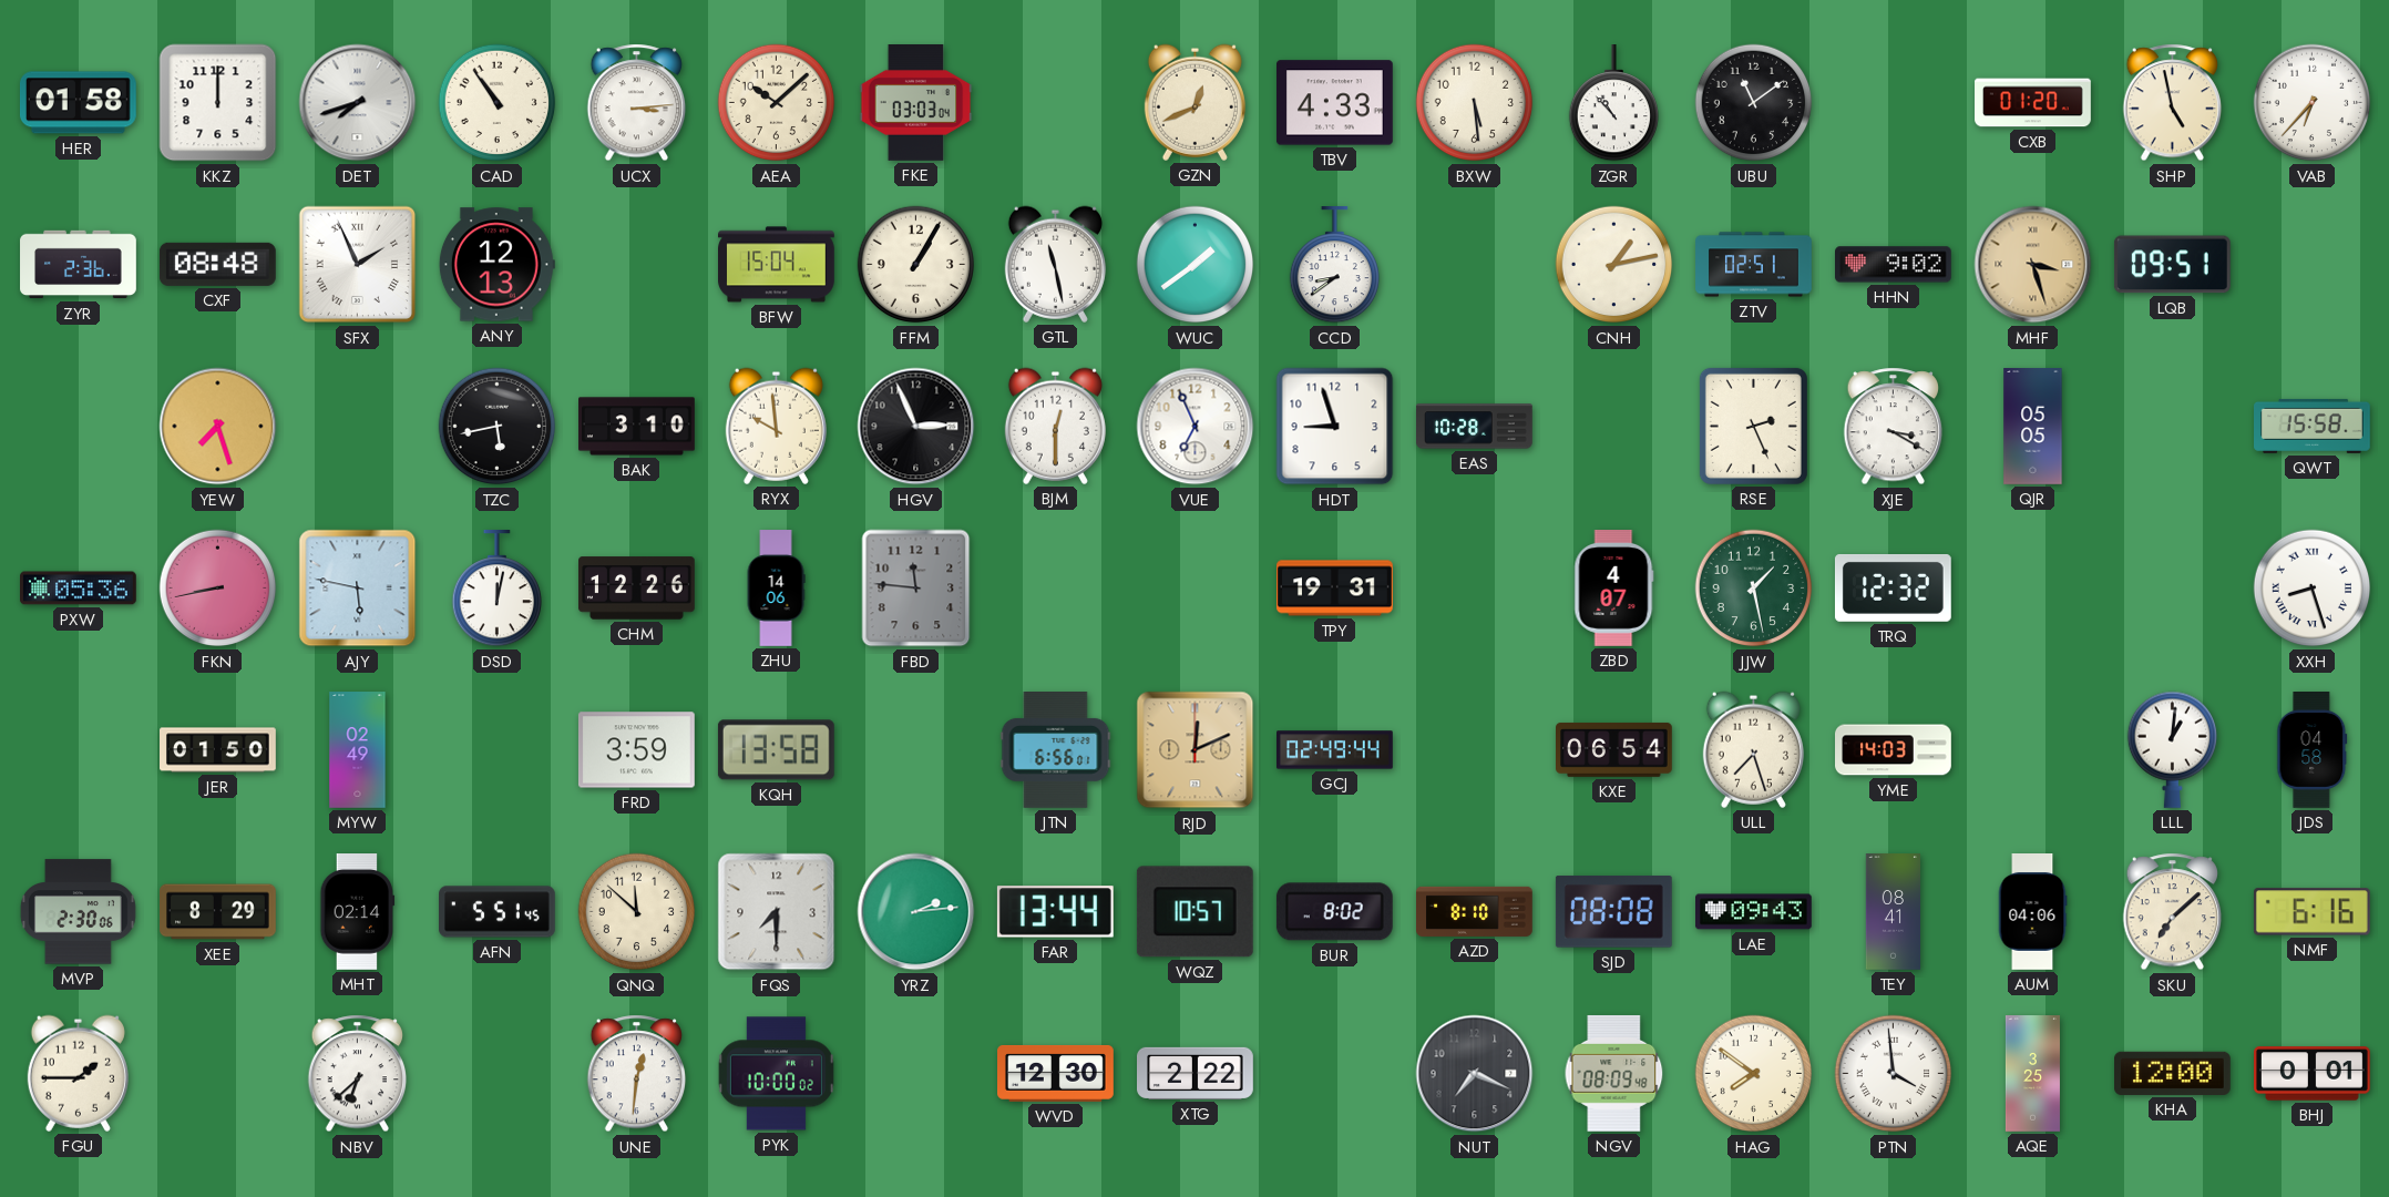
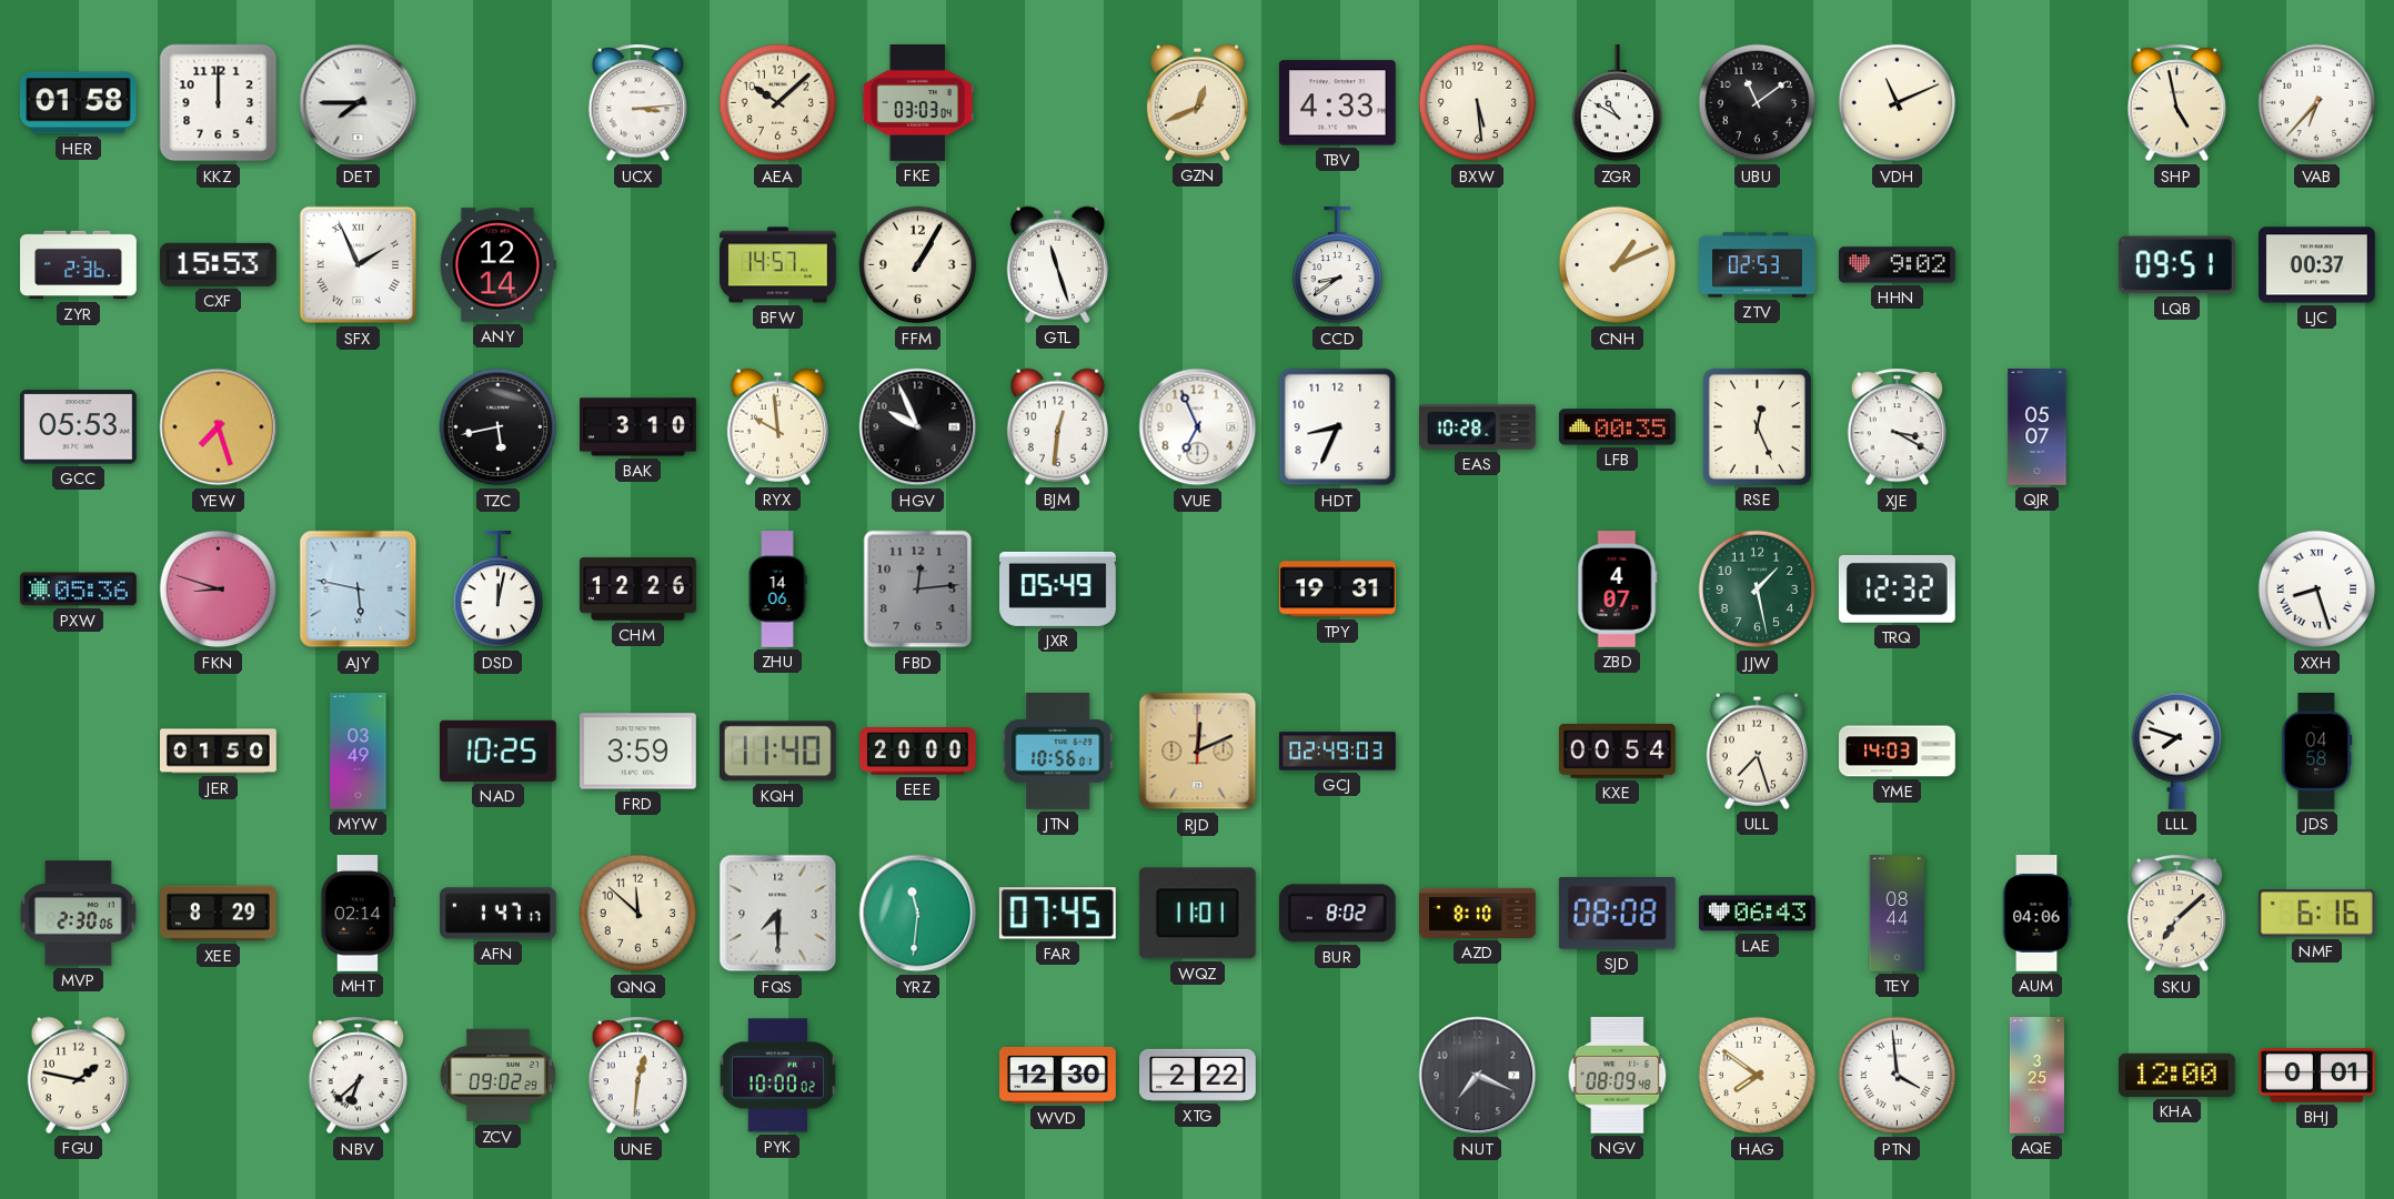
DET: 7:42 -> 7:45 (359, 103)
CAD: 10:54 -> none (498, 103)
ZGR: 10:53 -> 10:50 (1617, 104)
VDH: none -> 11:11 (1898, 103)
CXB: 01:20 -> none (2033, 103)
CXF: 08:48 -> 15:53 (218, 264)
ANY: 12:13 -> 12:14 (497, 265)
BFW: 15:04 -> 14:57 (778, 265)
GTL: 11:28 -> 11:27 (1057, 264)
WUC: 1:39 -> none (1196, 265)
CNH: 1:13 -> 1:11 (1618, 265)
ZTV: 02:51 -> 02:53 (1758, 265)
MHF: 3:27 -> none (2033, 265)
LJC: none -> 00:37 (2317, 265)
GCC: none -> 05:53 (78, 427)
HGV: 2:56 -> 9:56 (918, 427)
BJM: 12:30 -> 12:31 (1057, 426)
HDT: 8:57 -> 8:34 (1338, 427)
LFB: none -> 00:35 (1618, 427)
RSE: 2:26 -> 12:26 (1757, 426)
QJR: 05:05 -> 05:07 (2038, 427)
QWT: 15:58 -> none (2313, 426)
FKN: 8:43 -> 8:48 (219, 590)
FBD: 11:46 -> 12:14 (918, 590)
JXR: none -> 05:49 (1058, 588)
MYW: 02:49 -> 03:49 (359, 752)
NAD: none -> 10:25 (499, 750)
KQH: 13:58 -> 11:40 (777, 752)
EEE: none -> 20:00 (918, 752)
JTN: 6:56 -> 10:56 (1058, 752)
GCJ: 02:49:44 -> 02:49:03 (1338, 752)
KXE: 06:54 -> 00:54 (1618, 750)
LLL: 1:01 -> 7:48 (2176, 750)
AFN: 5:51 -> 1:47 (499, 914)
YRZ: 2:14 -> 11:31 (918, 914)
FAR: 13:44 -> 07:45 (1057, 914)
WQZ: 10:57 -> 11:01 (1197, 914)
LAE: 09:43 -> 06:43 (1758, 914)
TEY: 08:41 -> 08:44 (1898, 914)
FGU: 1:45 -> 1:47 (78, 1075)
ZCV: none -> 09:02 (497, 1076)
